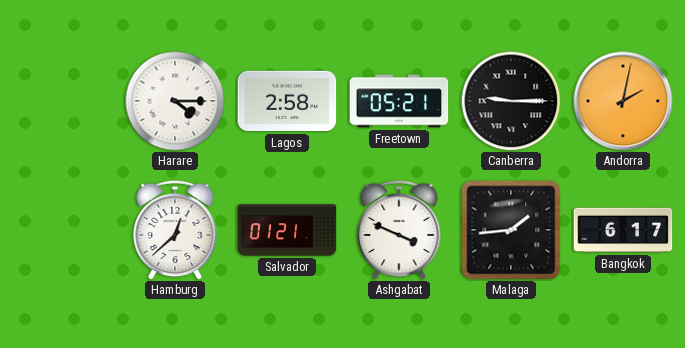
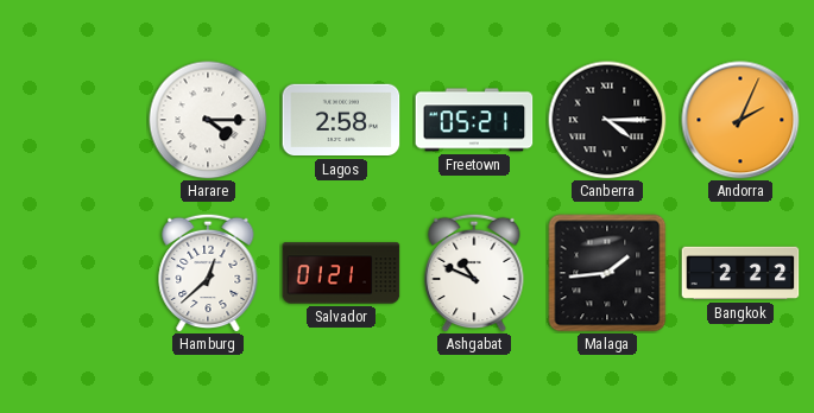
Canberra: 9:15 -> 4:15 (607, 120)
Andorra: 2:02 -> 2:04 (740, 120)
Ashgabat: 3:49 -> 10:49 (474, 273)
Bangkok: 6:17 -> 2:22 (740, 273)
